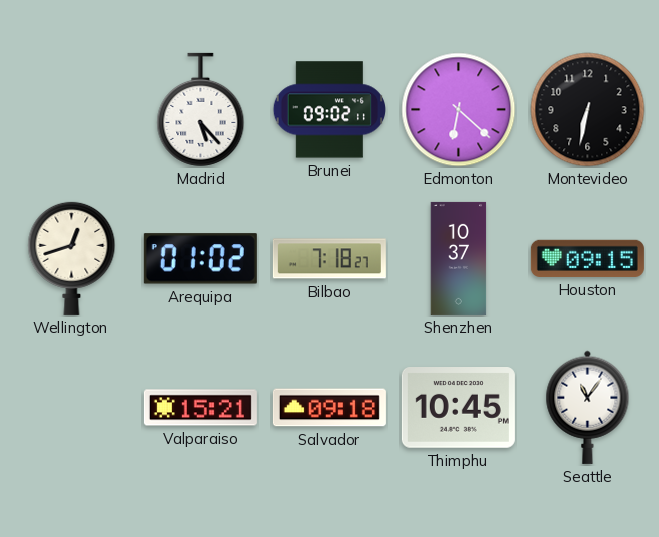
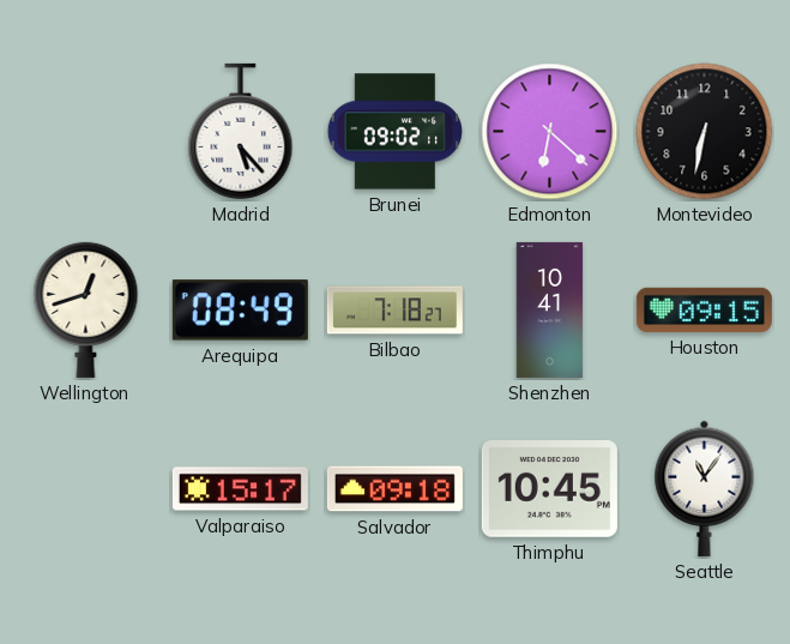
Arequipa: 01:02 -> 08:49 (240, 311)
Shenzhen: 10:37 -> 10:41 (550, 309)
Valparaiso: 15:21 -> 15:17 (240, 489)
